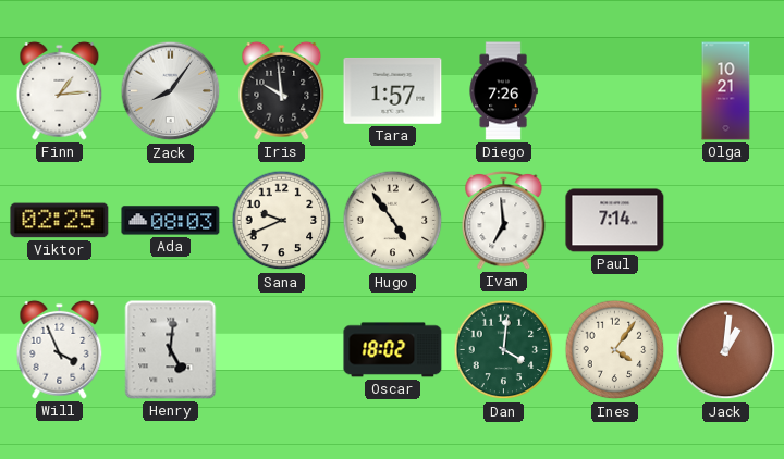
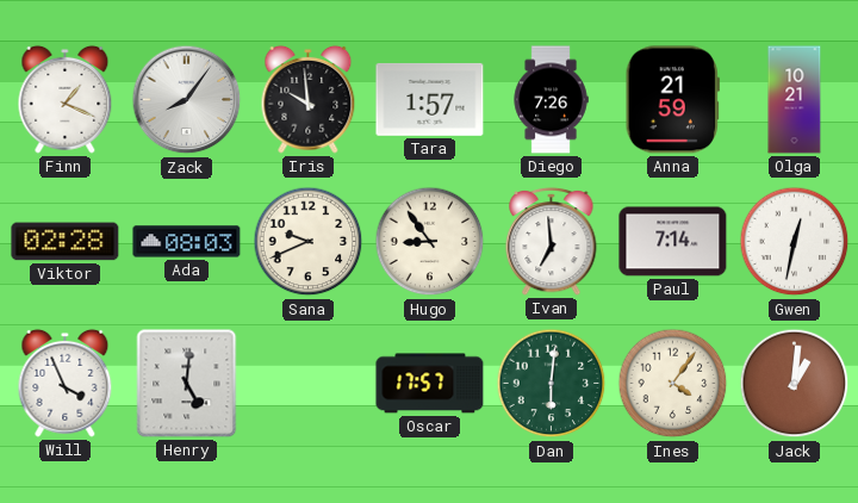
Finn: 1:14 -> 1:19 (66, 99)
Anna: none -> 21:59 (672, 100)
Viktor: 02:25 -> 02:28 (66, 242)
Hugo: 4:54 -> 8:54 (430, 242)
Gwen: none -> 12:32 (795, 242)
Oscar: 18:02 -> 17:57 (430, 384)
Dan: 4:01 -> 6:01 (552, 384)
